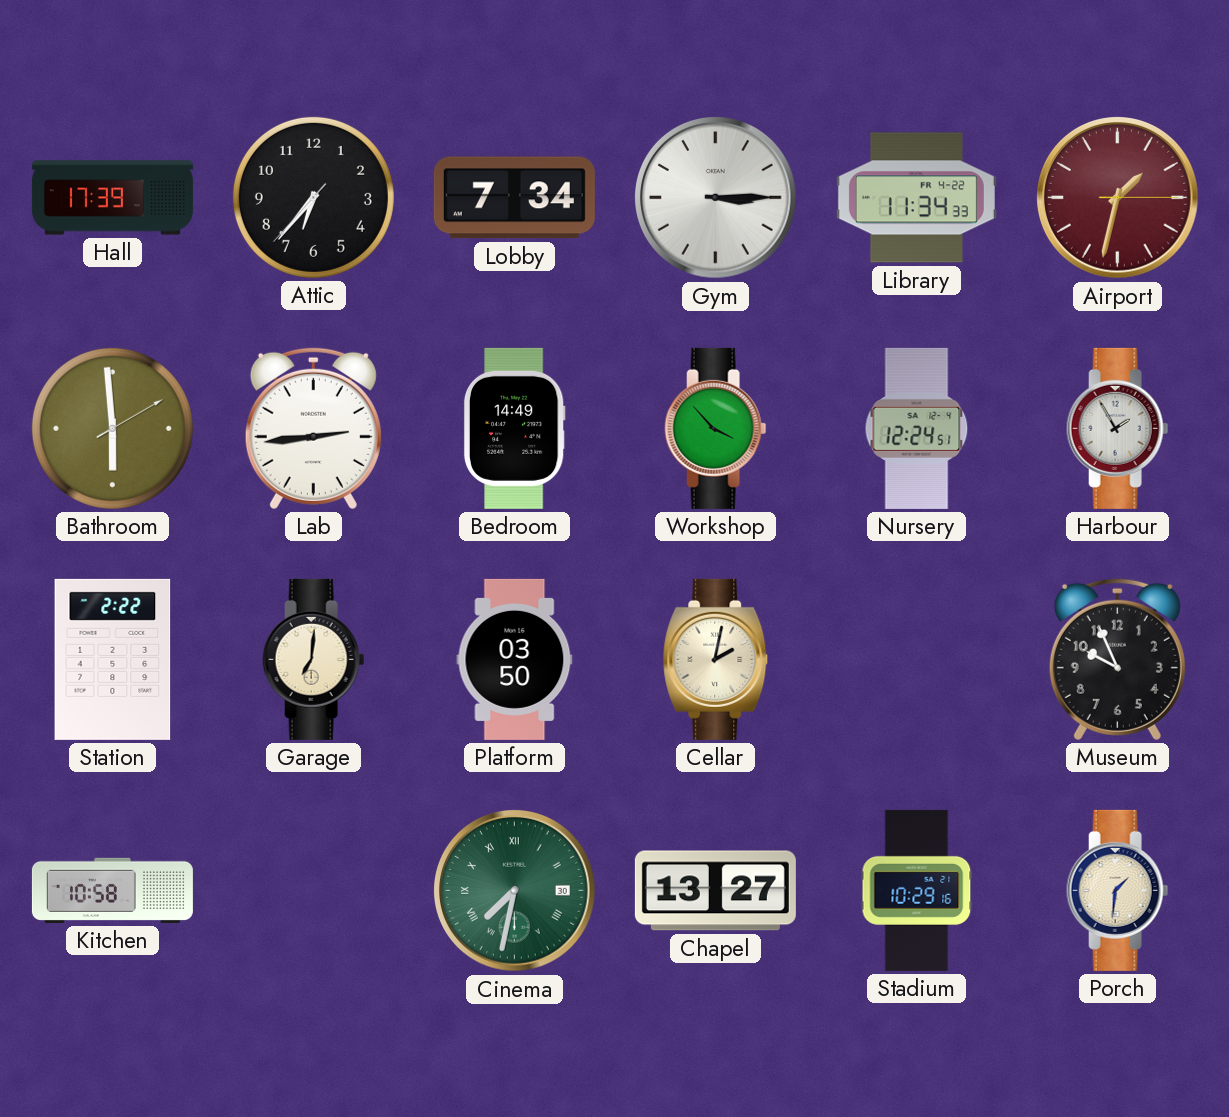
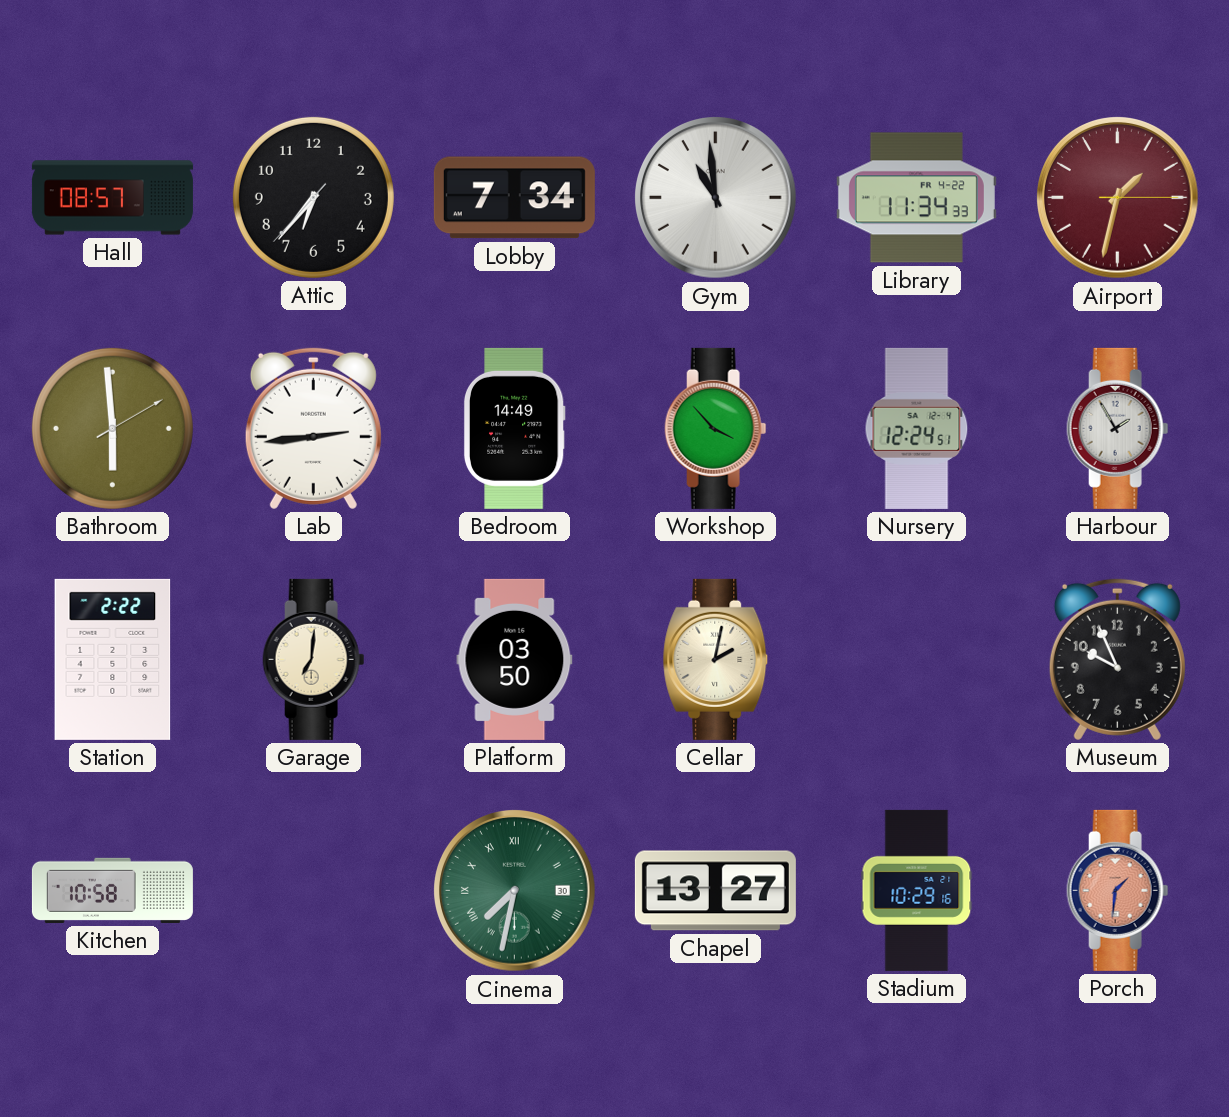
Hall: 17:39 -> 08:57 (112, 198)
Gym: 3:15 -> 10:59 (716, 198)
Porch dial: cream -> salmon (1118, 890)
